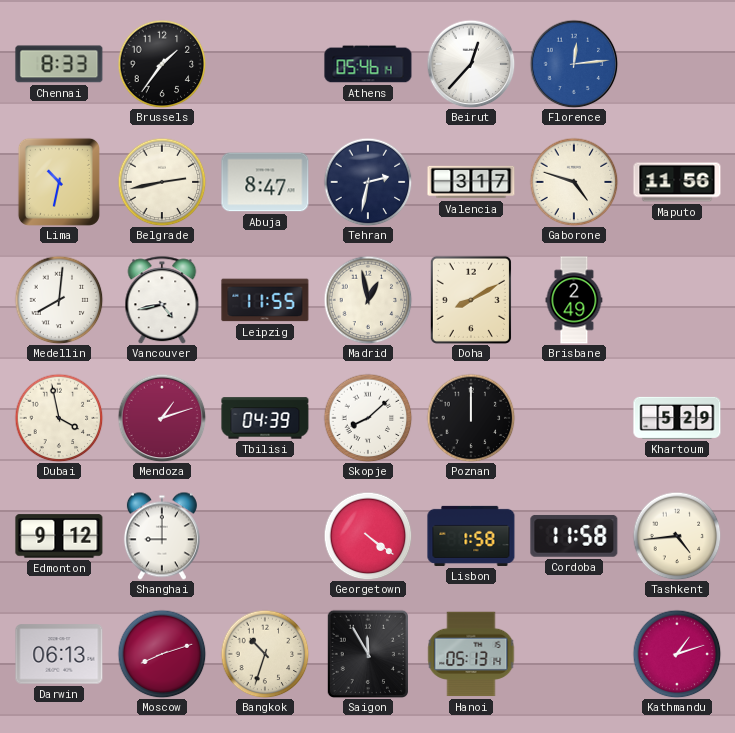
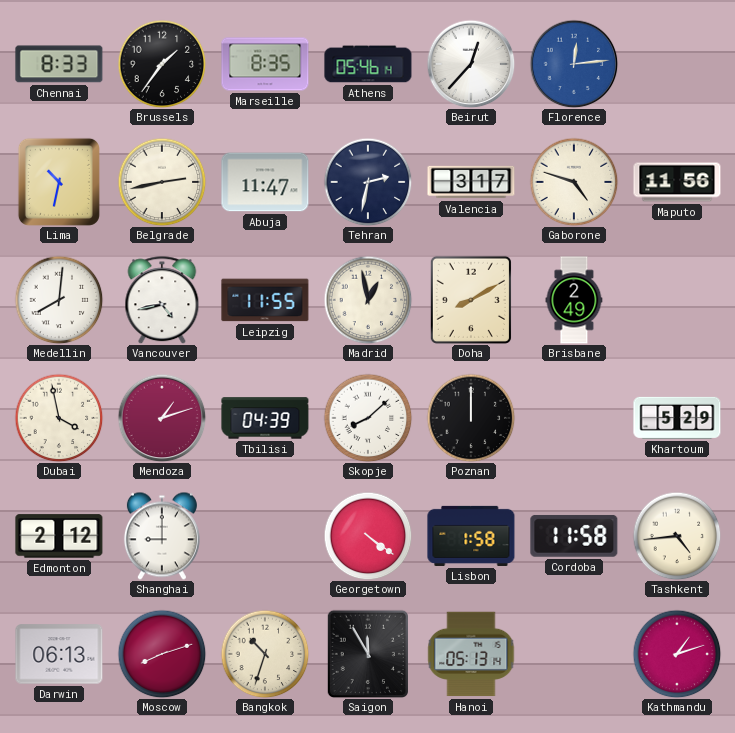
Marseille: none -> 8:35 (265, 64)
Abuja: 8:47 -> 11:47 (265, 182)
Edmonton: 9:12 -> 2:12 (59, 536)
